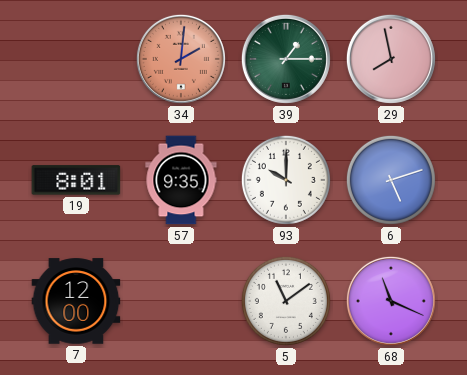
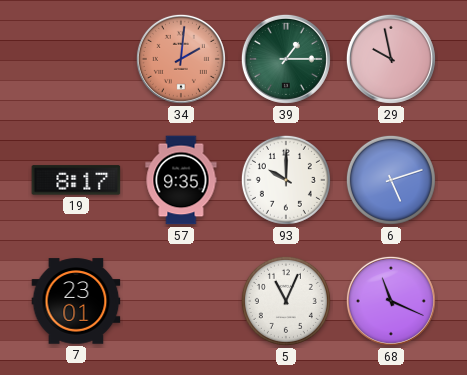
29: 7:58 -> 9:58 (391, 59)
19: 8:01 -> 8:17 (76, 180)
7: 12:00 -> 23:01 (76, 301)
5: 11:09 -> 11:04 (286, 301)
